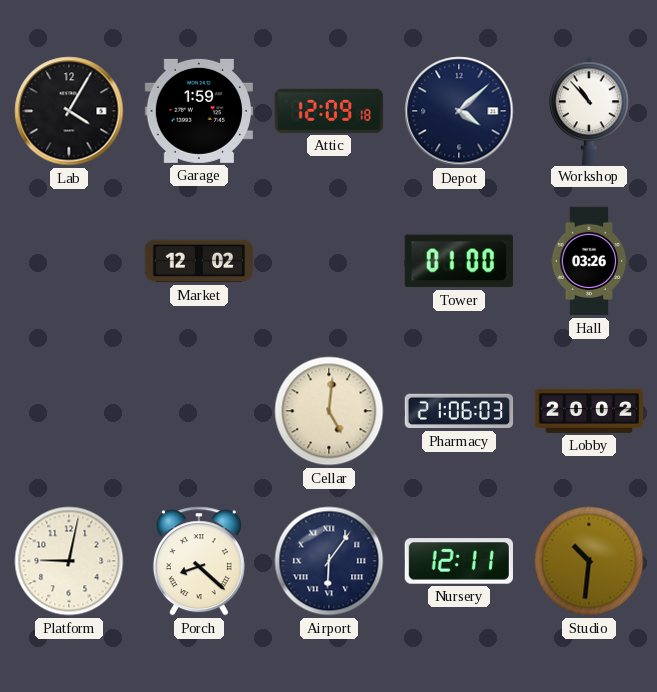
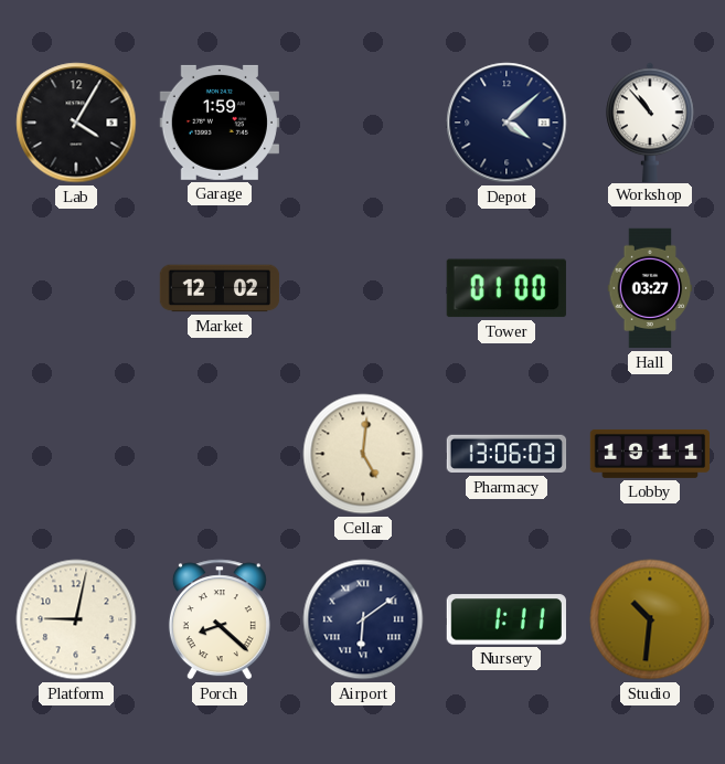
Attic: 12:09 -> none (329, 111)
Hall: 03:26 -> 03:27 (650, 288)
Pharmacy: 21:06 -> 13:06 (507, 454)
Lobby: 20:02 -> 19:11 (650, 454)
Airport: 6:06 -> 6:09 (363, 619)
Nursery: 12:11 -> 1:11 (507, 619)
